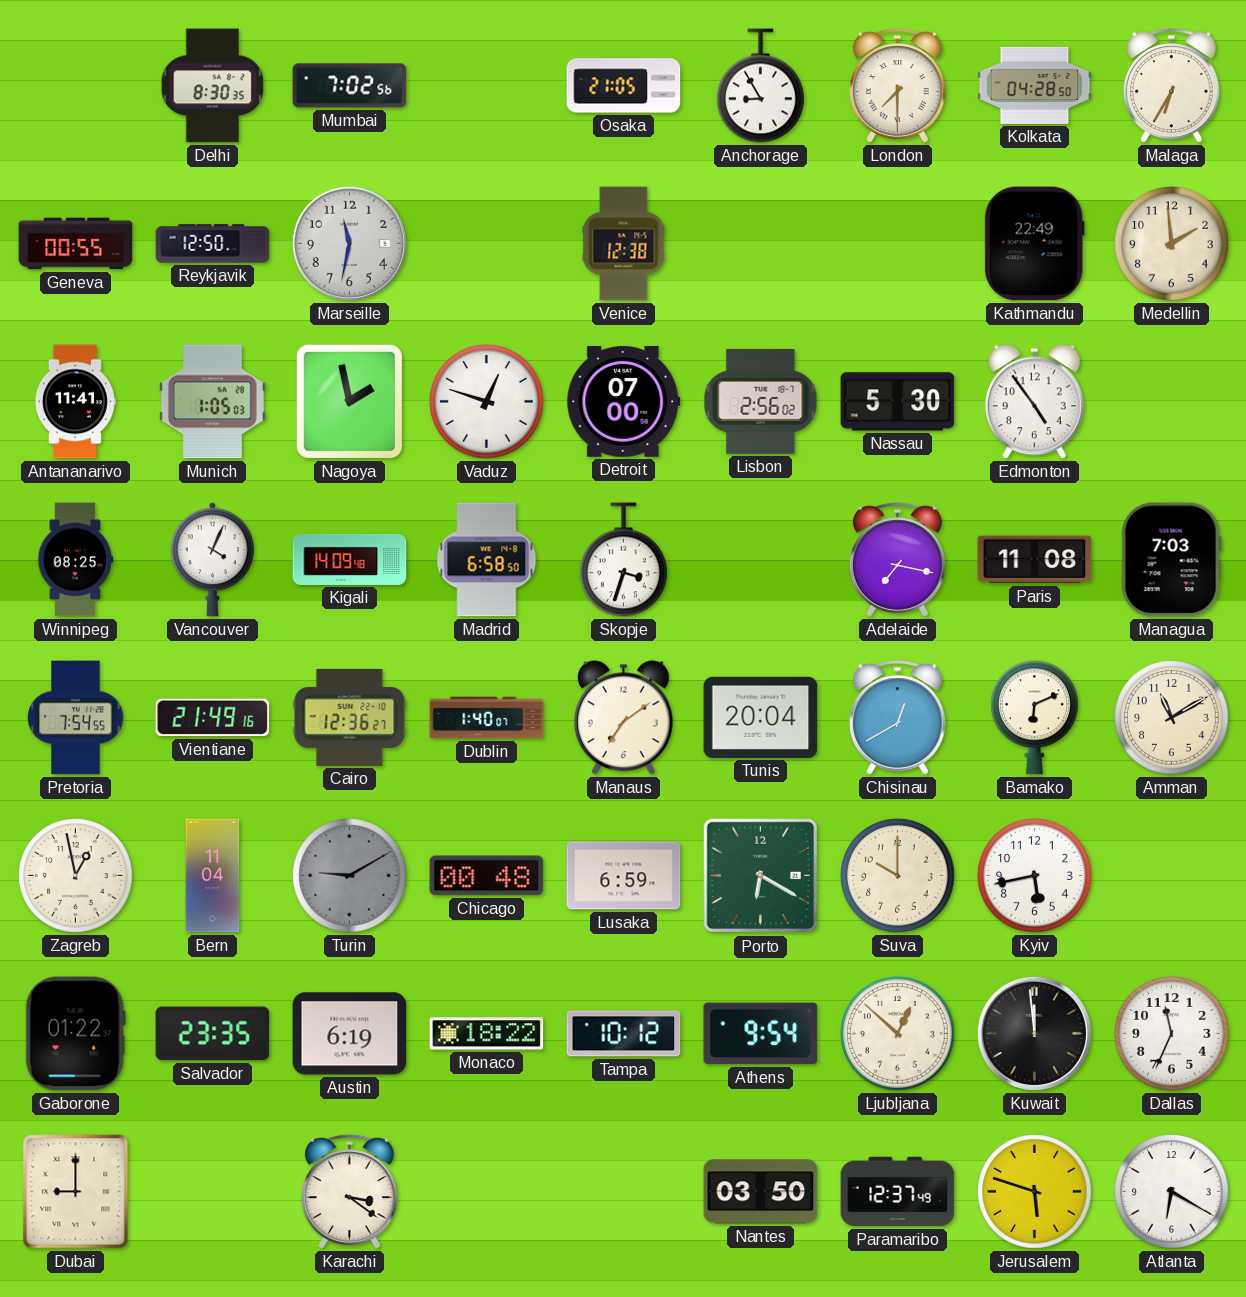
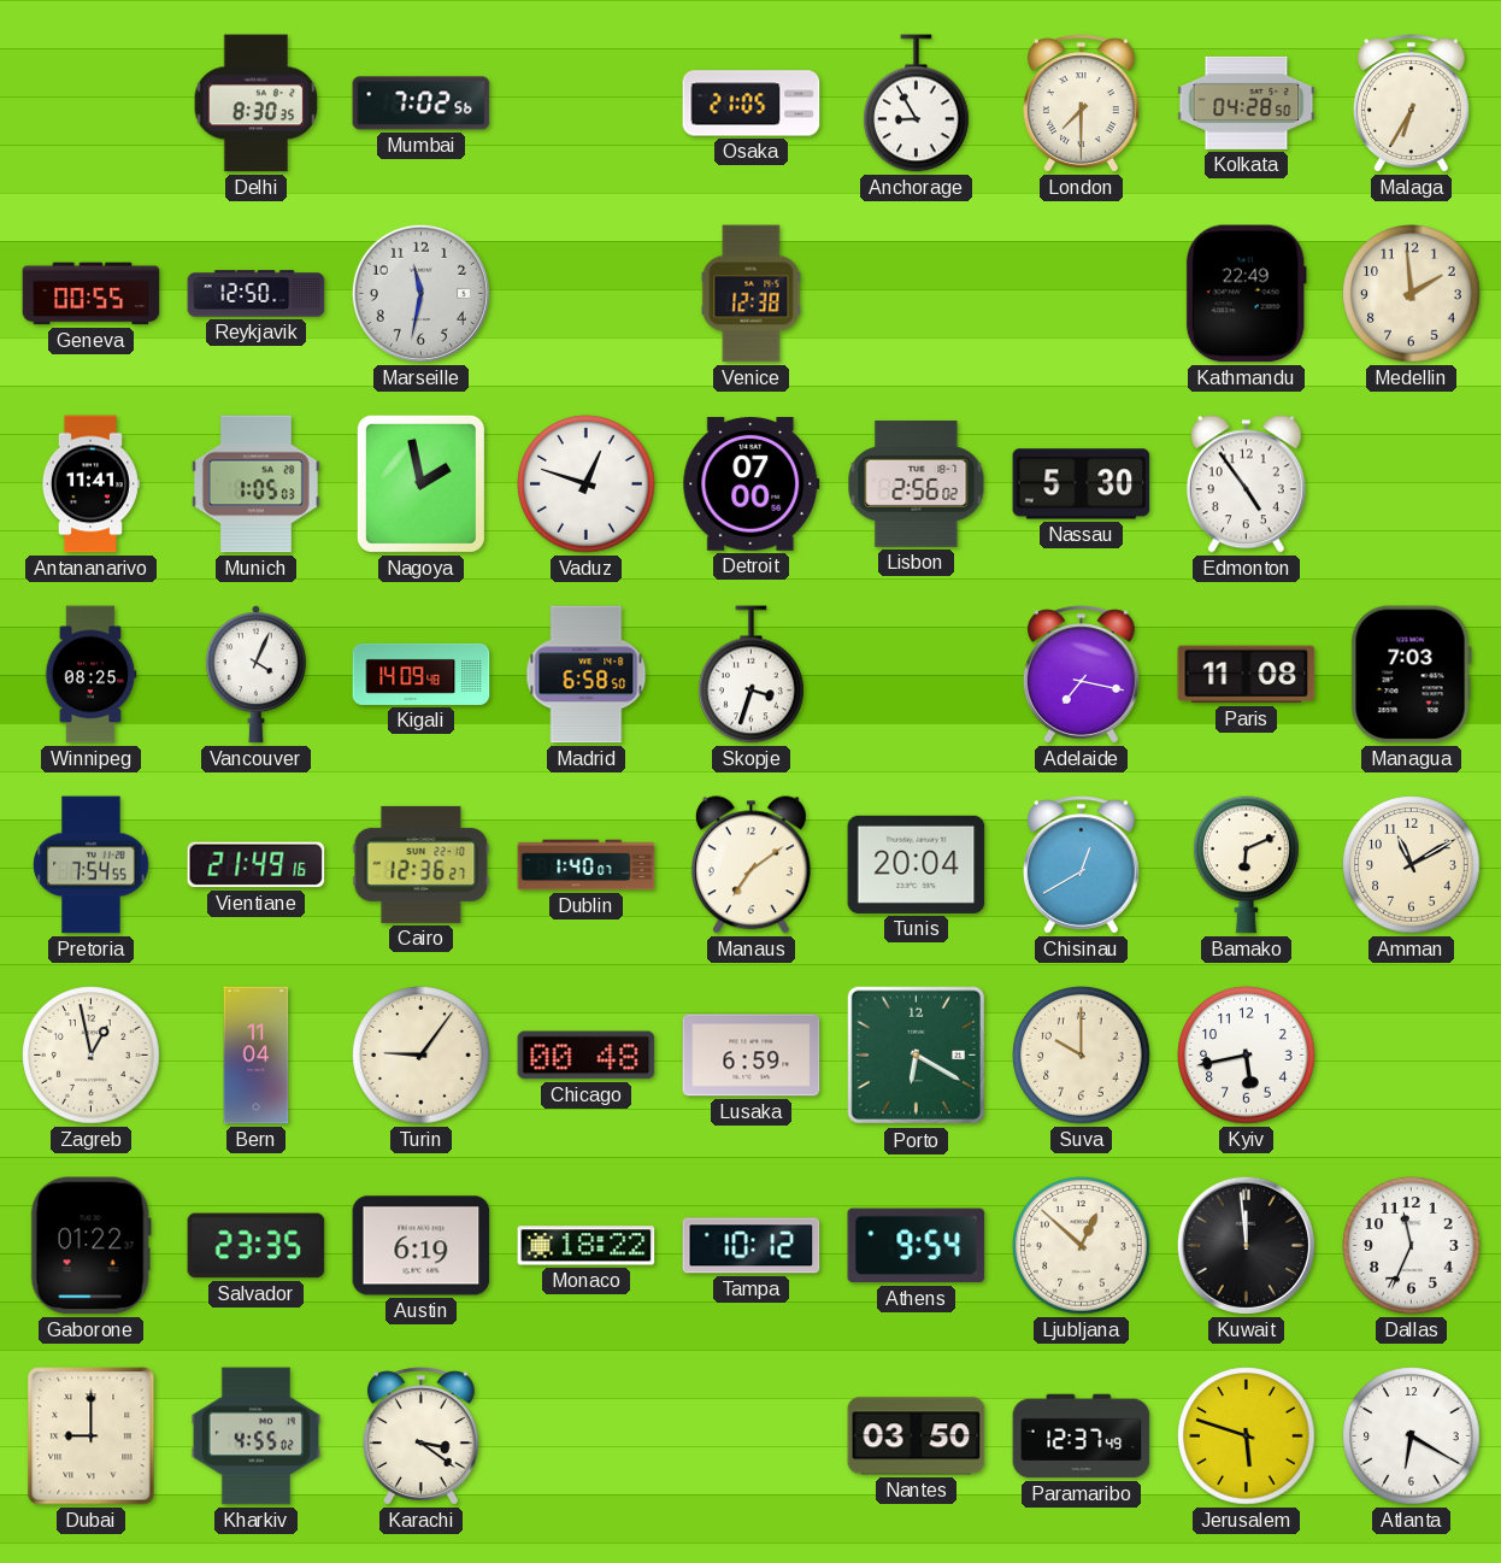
Turin: 9:10 -> 9:06 (422, 1056)
Turin dial: grey -> cream (422, 1056)
Kharkiv: none -> 4:55 (255, 1436)
